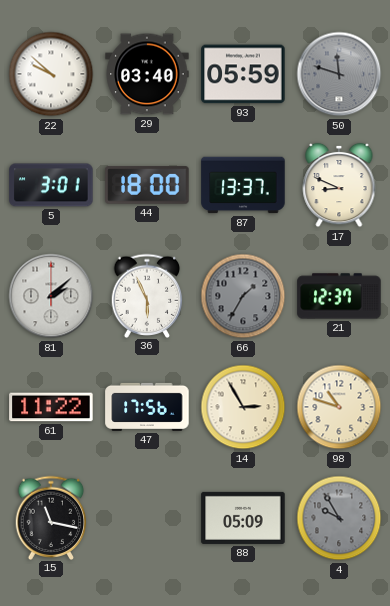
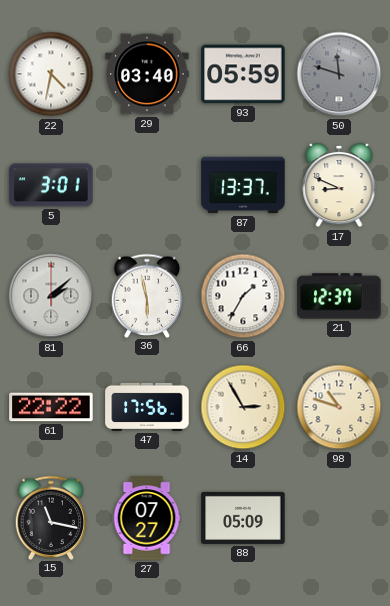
22: 9:52 -> 4:32 (51, 74)
44: 18:00 -> none (147, 185)
36: 5:56 -> 5:58 (147, 295)
66 dial: grey -> white (243, 296)
61: 11:22 -> 22:22 (51, 407)
27: none -> 07:27 (147, 518)
4: 9:55 -> none (339, 518)
